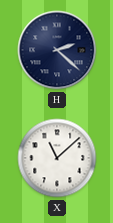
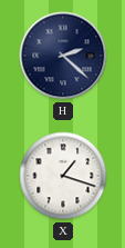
X: 11:08 -> 1:18 (63, 176)
